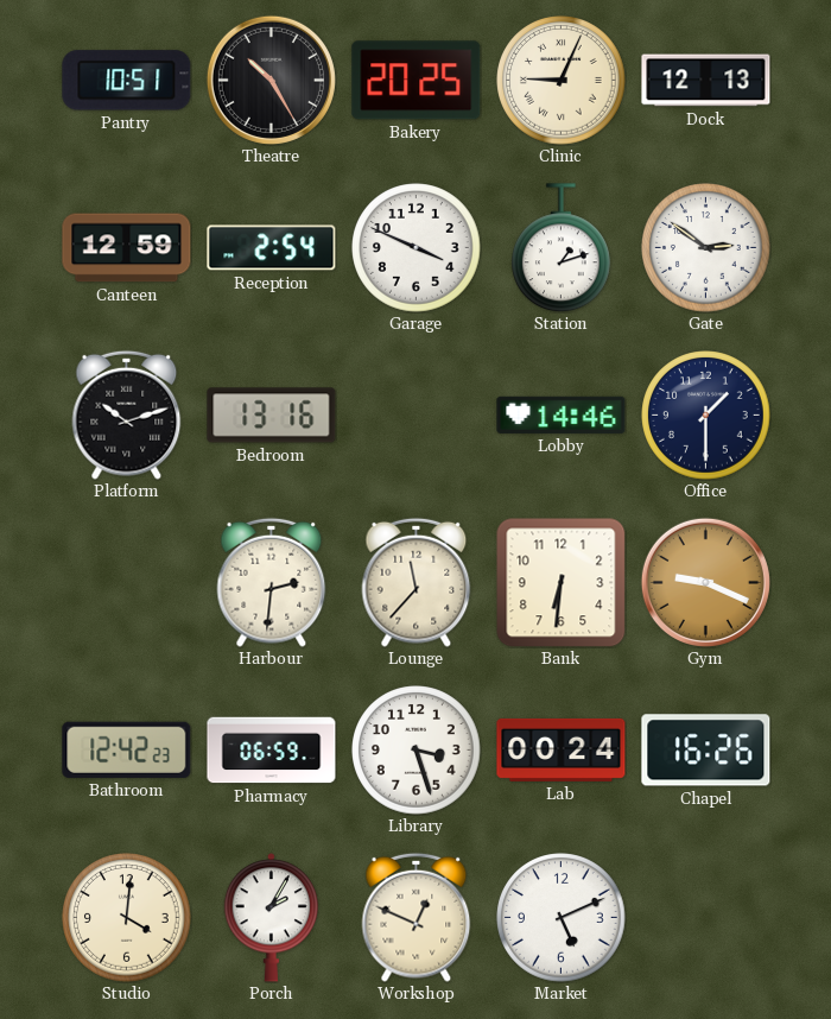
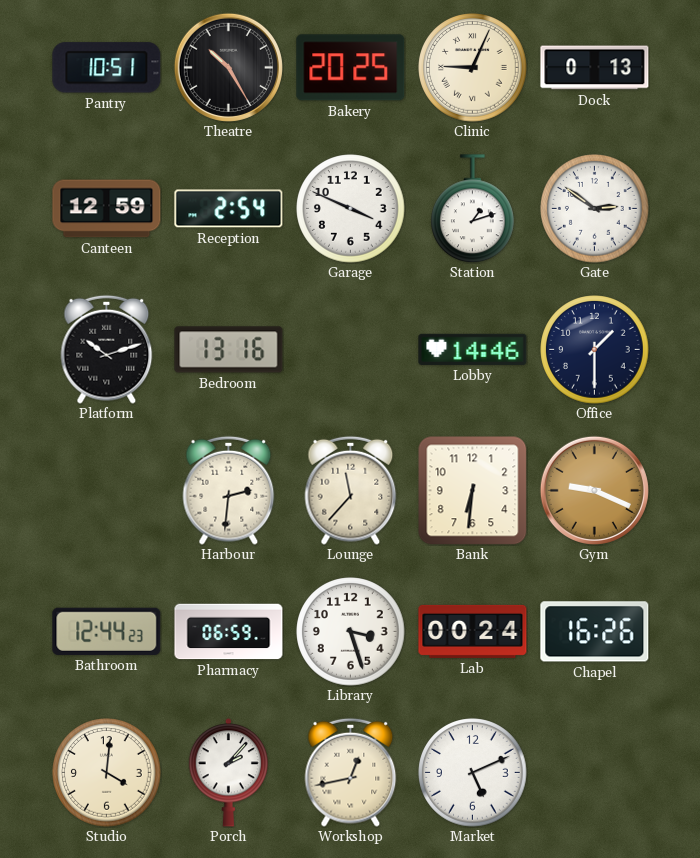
Dock: 12:13 -> 0:13 (595, 68)
Bathroom: 12:42 -> 12:44 (107, 631)
Porch: 2:05 -> 2:07 (228, 773)
Workshop: 12:49 -> 12:43 (351, 772)
